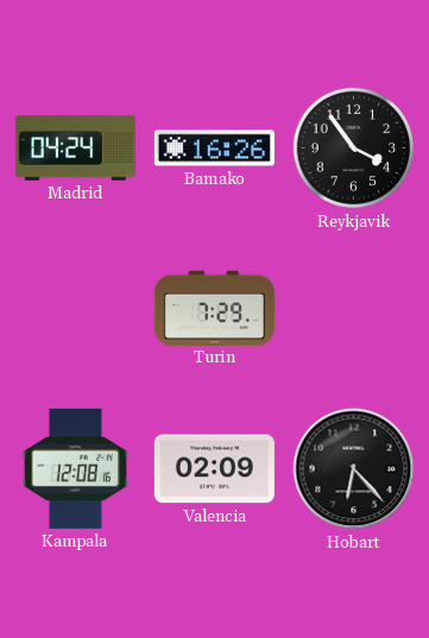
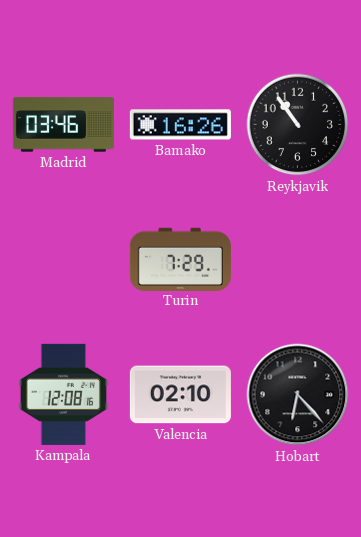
Madrid: 04:24 -> 03:46 (63, 125)
Reykjavik: 3:54 -> 10:54 (298, 125)
Valencia: 02:09 -> 02:10 (180, 395)
